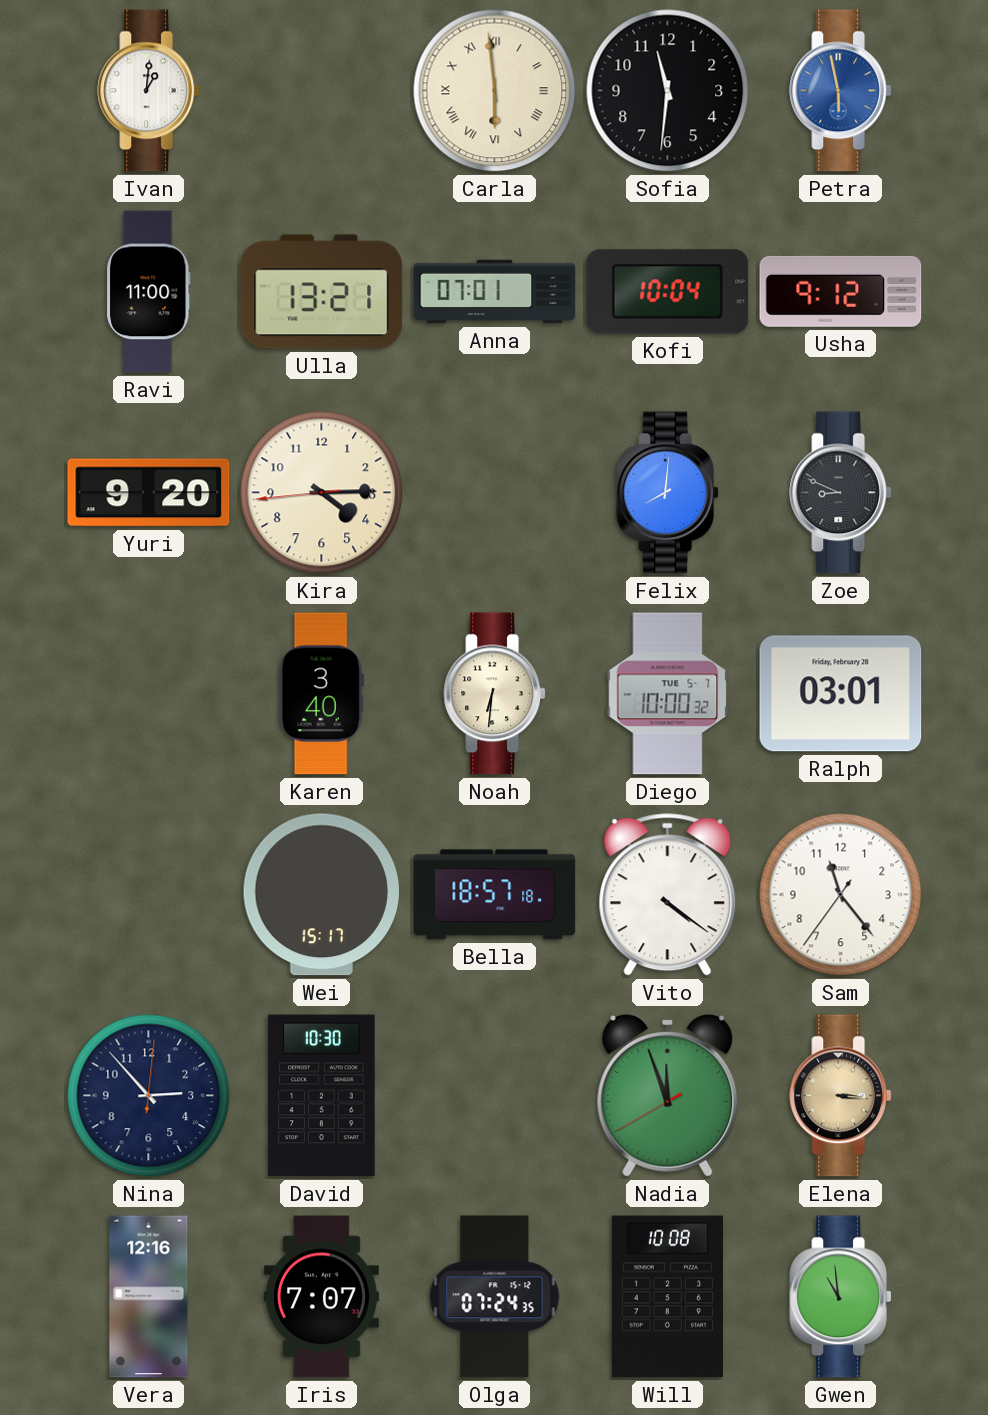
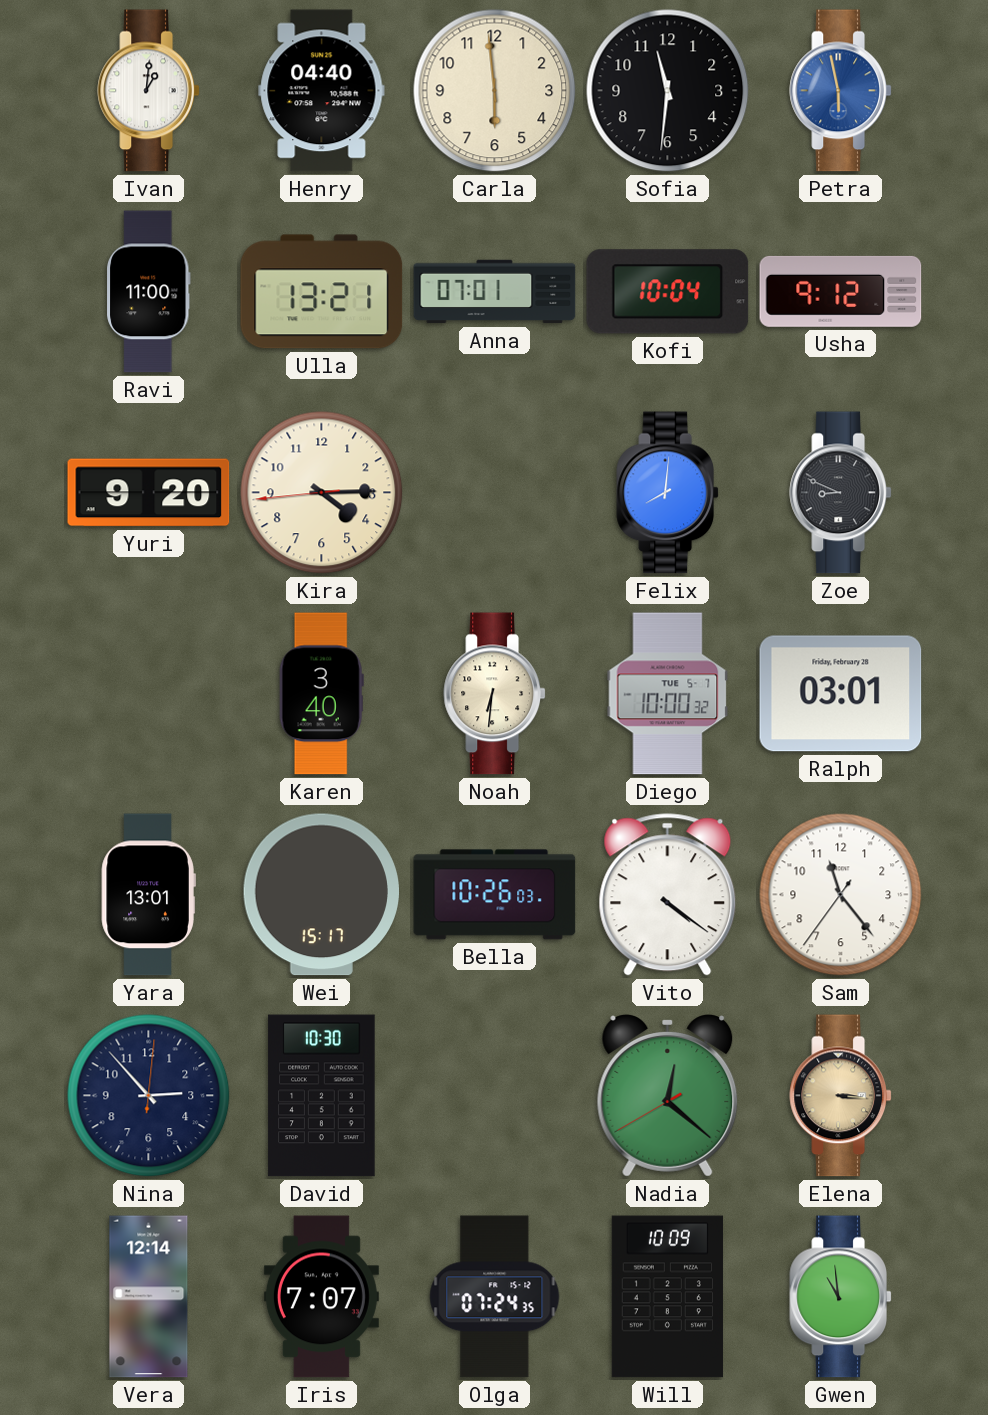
Henry: none -> 04:40 (322, 91)
Carla numerals: Roman -> Arabic (495, 91)
Yara: none -> 13:01 (148, 895)
Bella: 18:57 -> 10:26 (495, 895)
Nadia: 11:56 -> 12:21 (668, 1096)
Vera: 12:16 -> 12:14 (149, 1297)
Will: 10:08 -> 10:09 (667, 1297)
